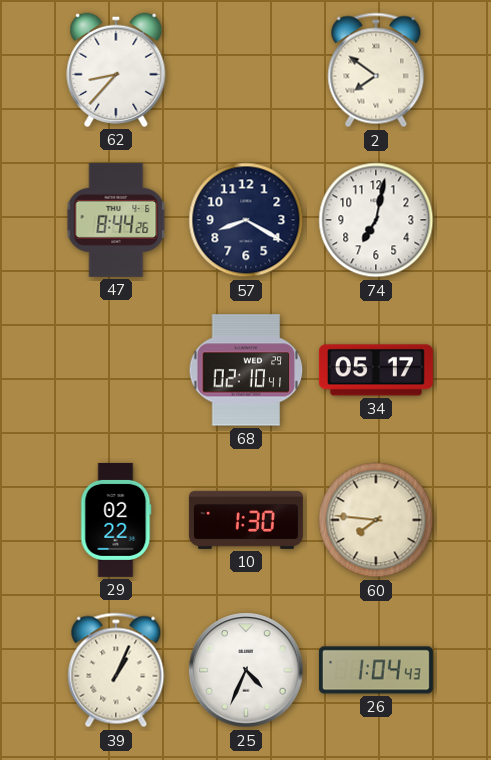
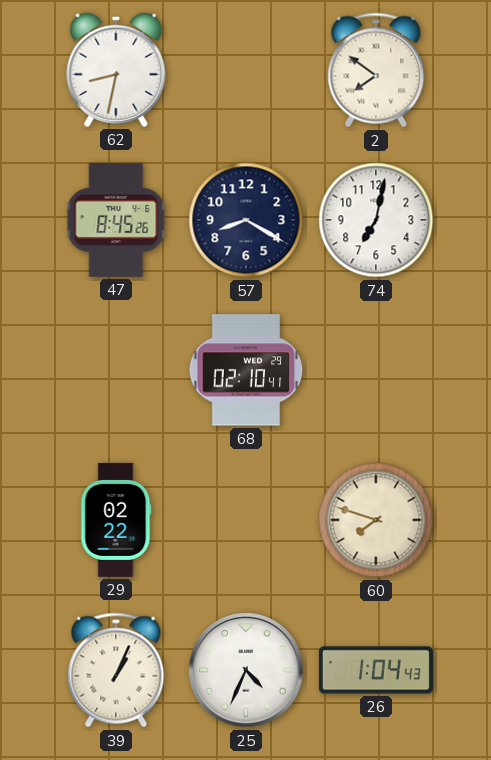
62: 8:37 -> 8:32 (116, 70)
47: 8:44 -> 8:45 (116, 220)
34: 05:17 -> none (376, 370)
10: 1:30 -> none (246, 520)
60: 7:46 -> 7:48 (376, 520)
